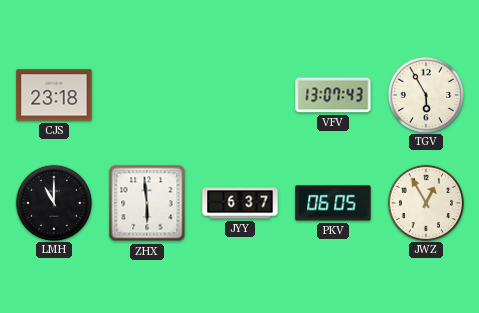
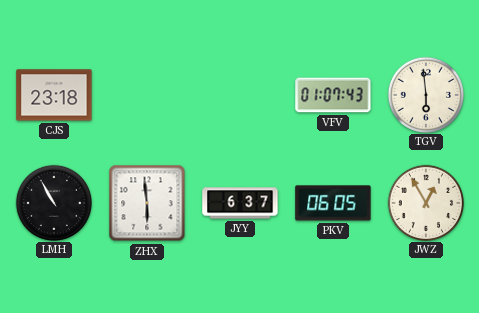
VFV: 13:07 -> 01:07 (333, 95)
TGV: 5:55 -> 5:59 (425, 94)
LMH: 11:00 -> 10:55 (53, 202)
